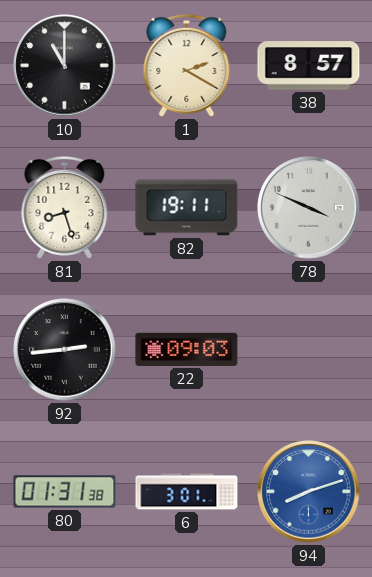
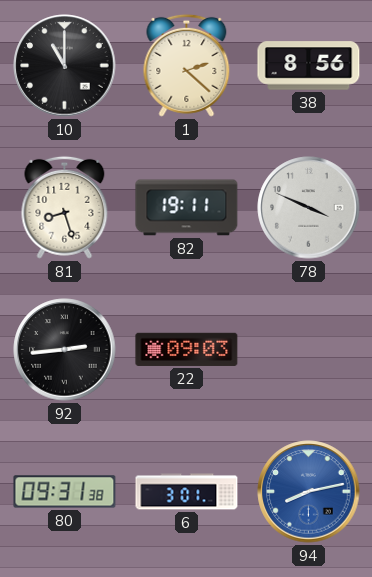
1: 2:20 -> 2:22 (187, 65)
38: 8:57 -> 8:56 (309, 66)
80: 01:31 -> 09:31 (65, 492)
94: 8:12 -> 8:13 (309, 492)
